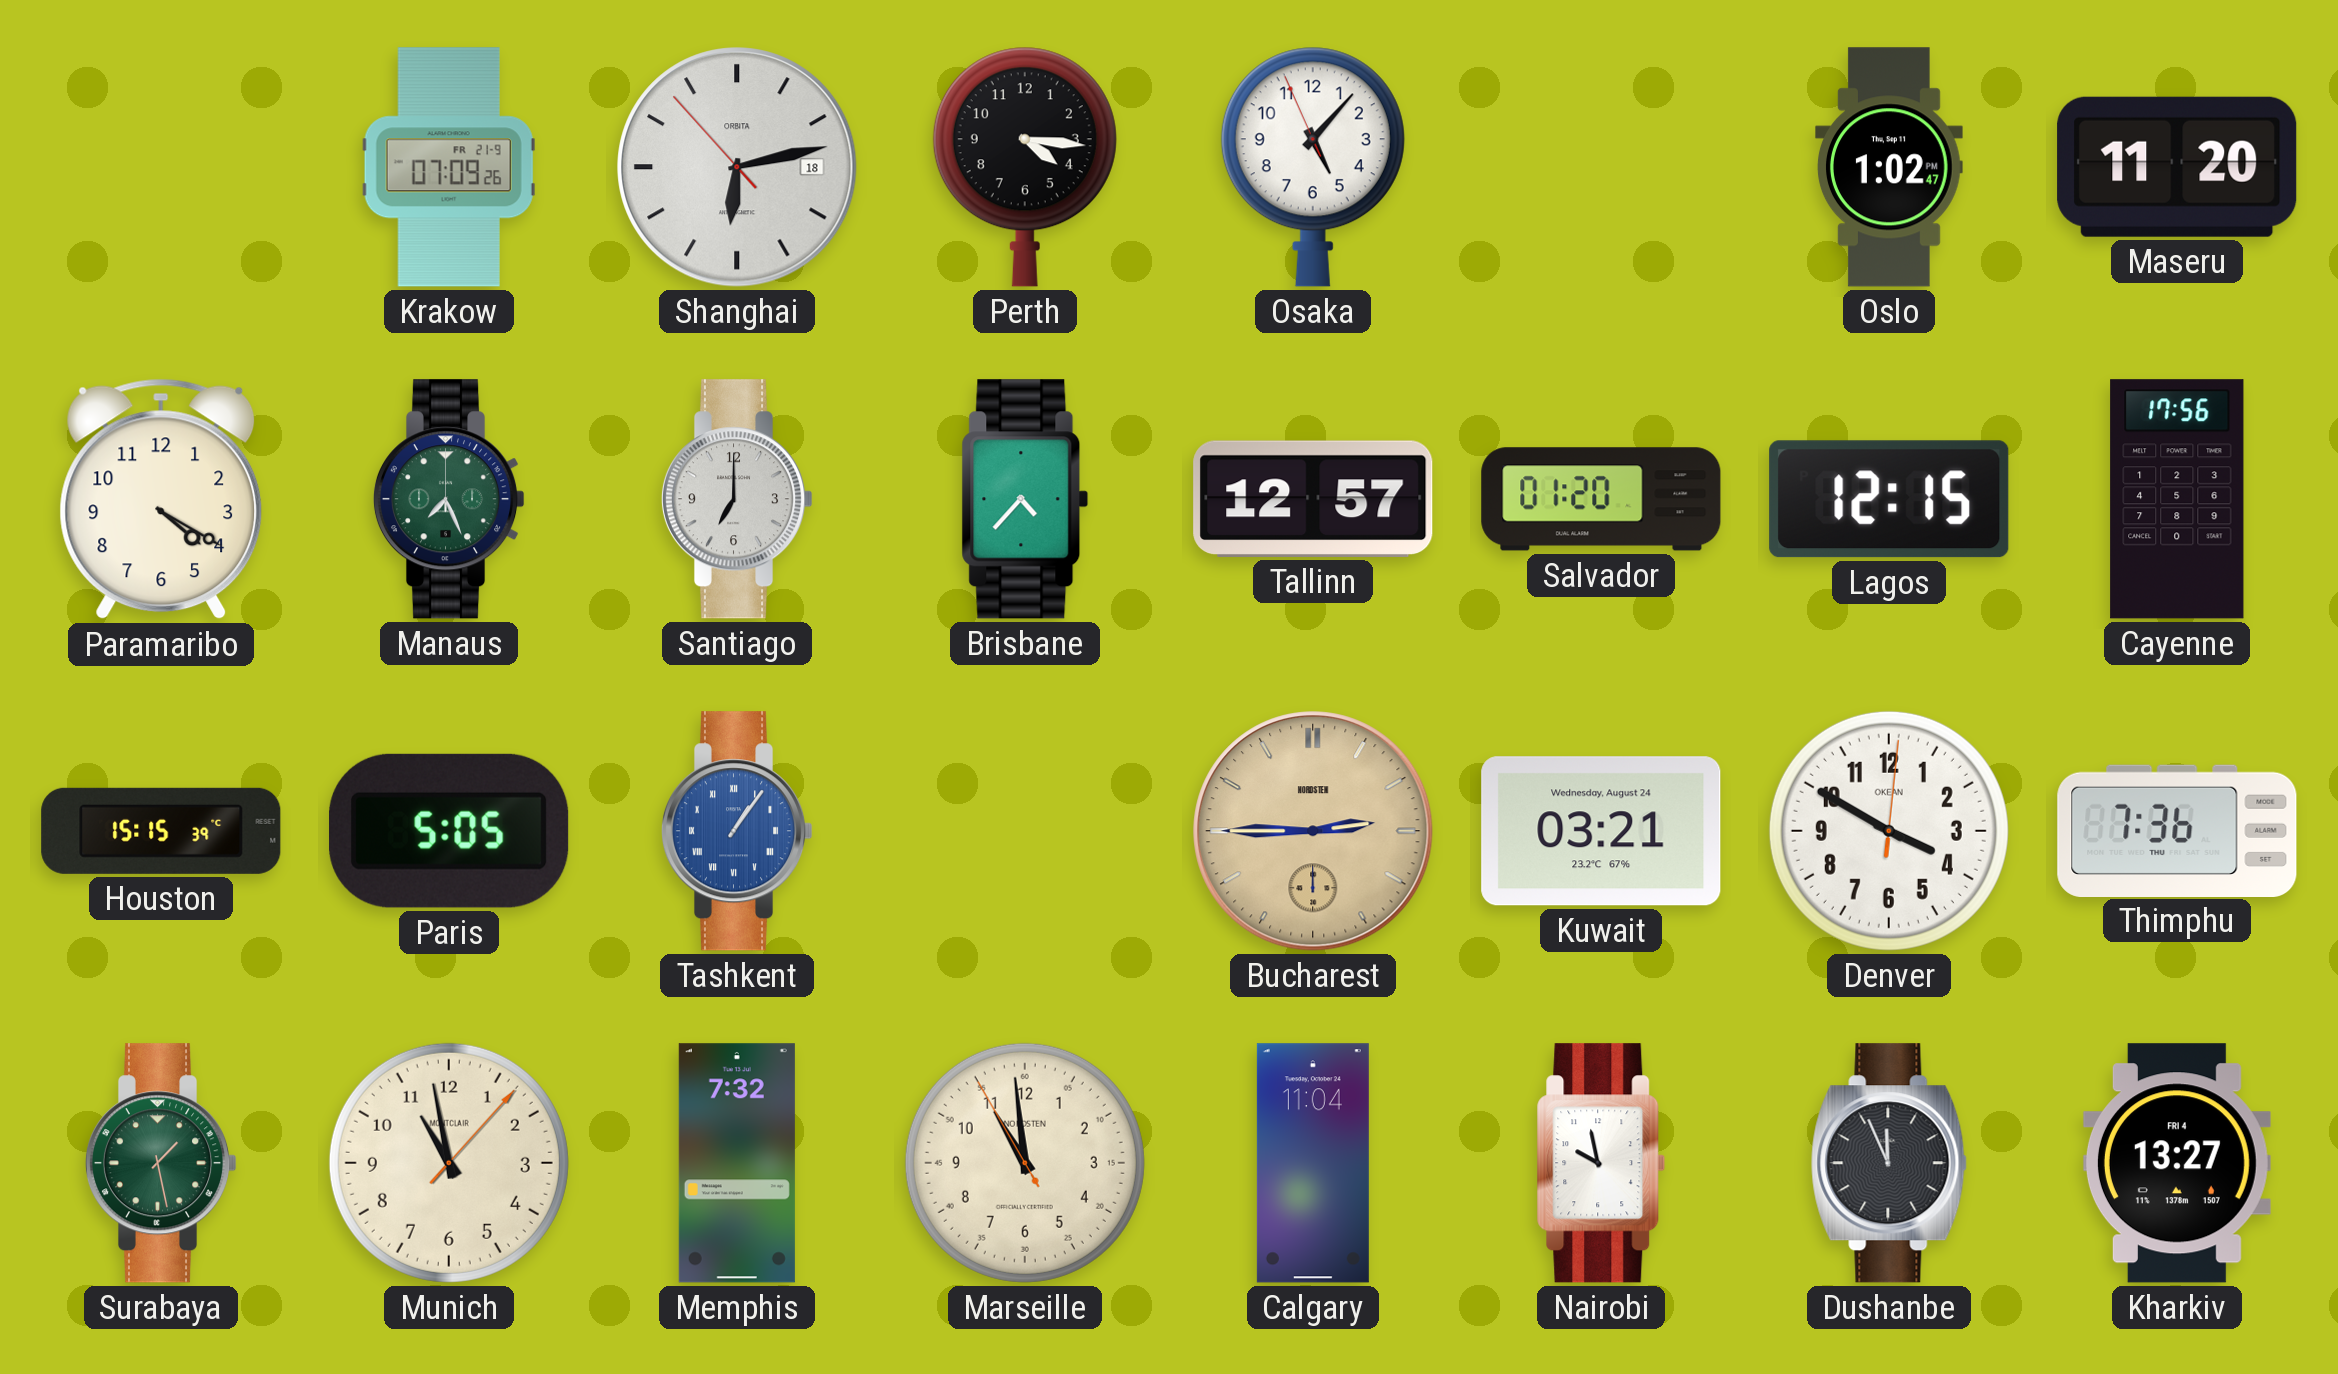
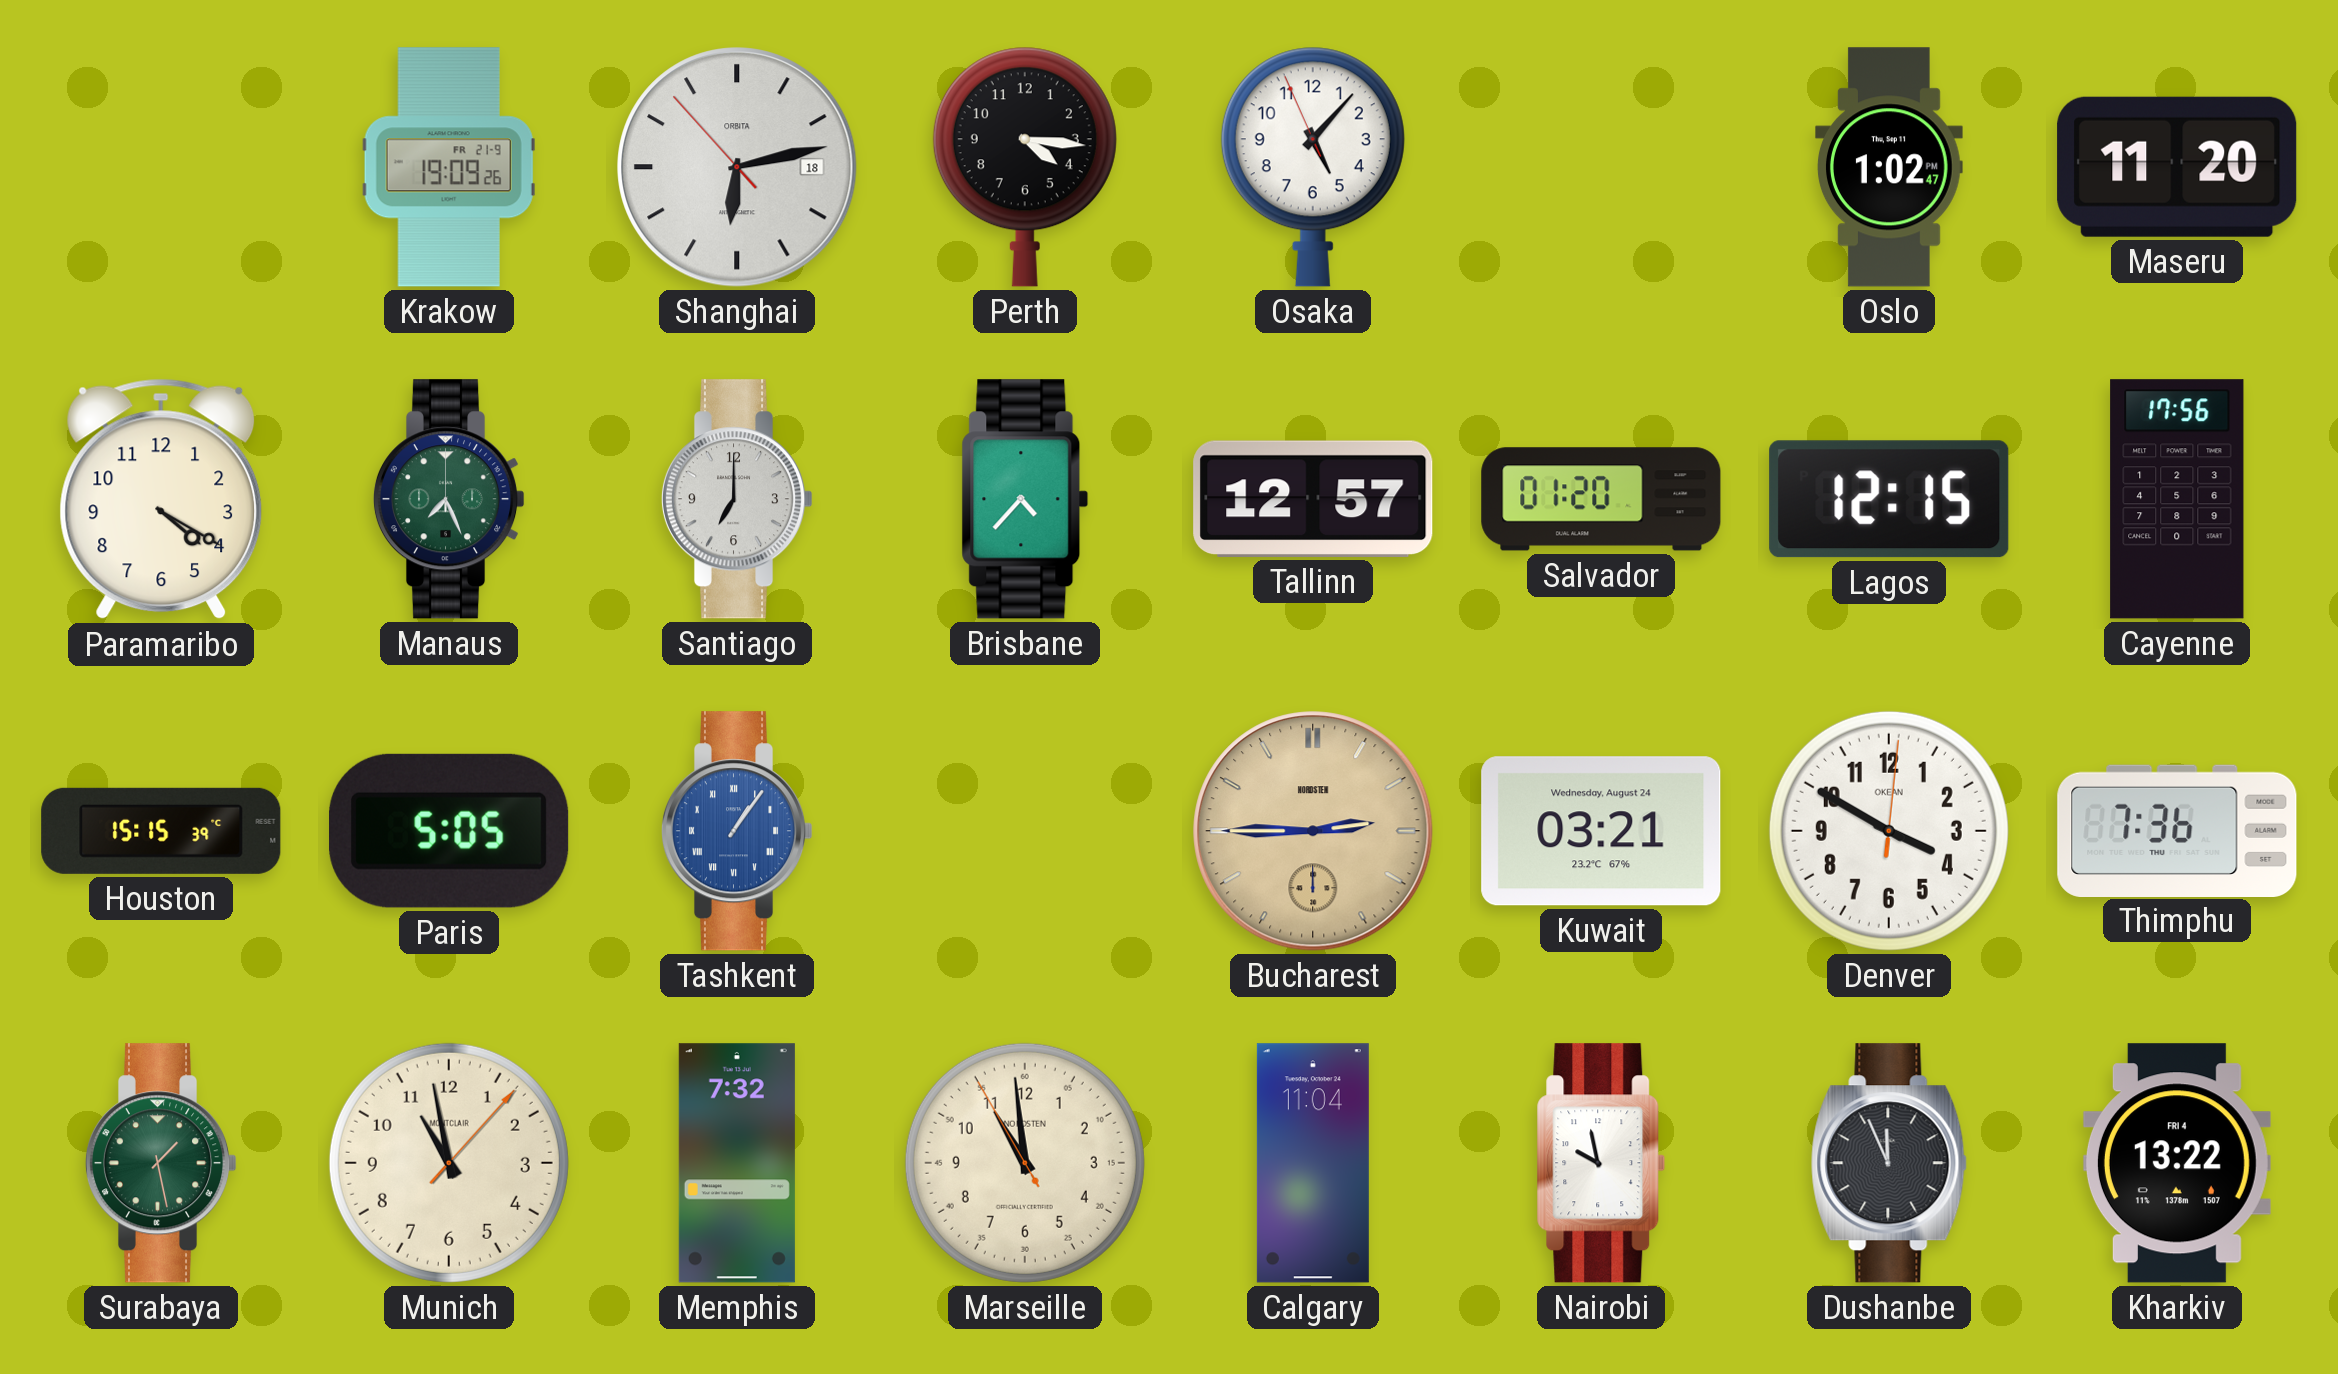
Krakow: 07:09 -> 19:09 (449, 167)
Kharkiv: 13:27 -> 13:22 (2177, 1163)
